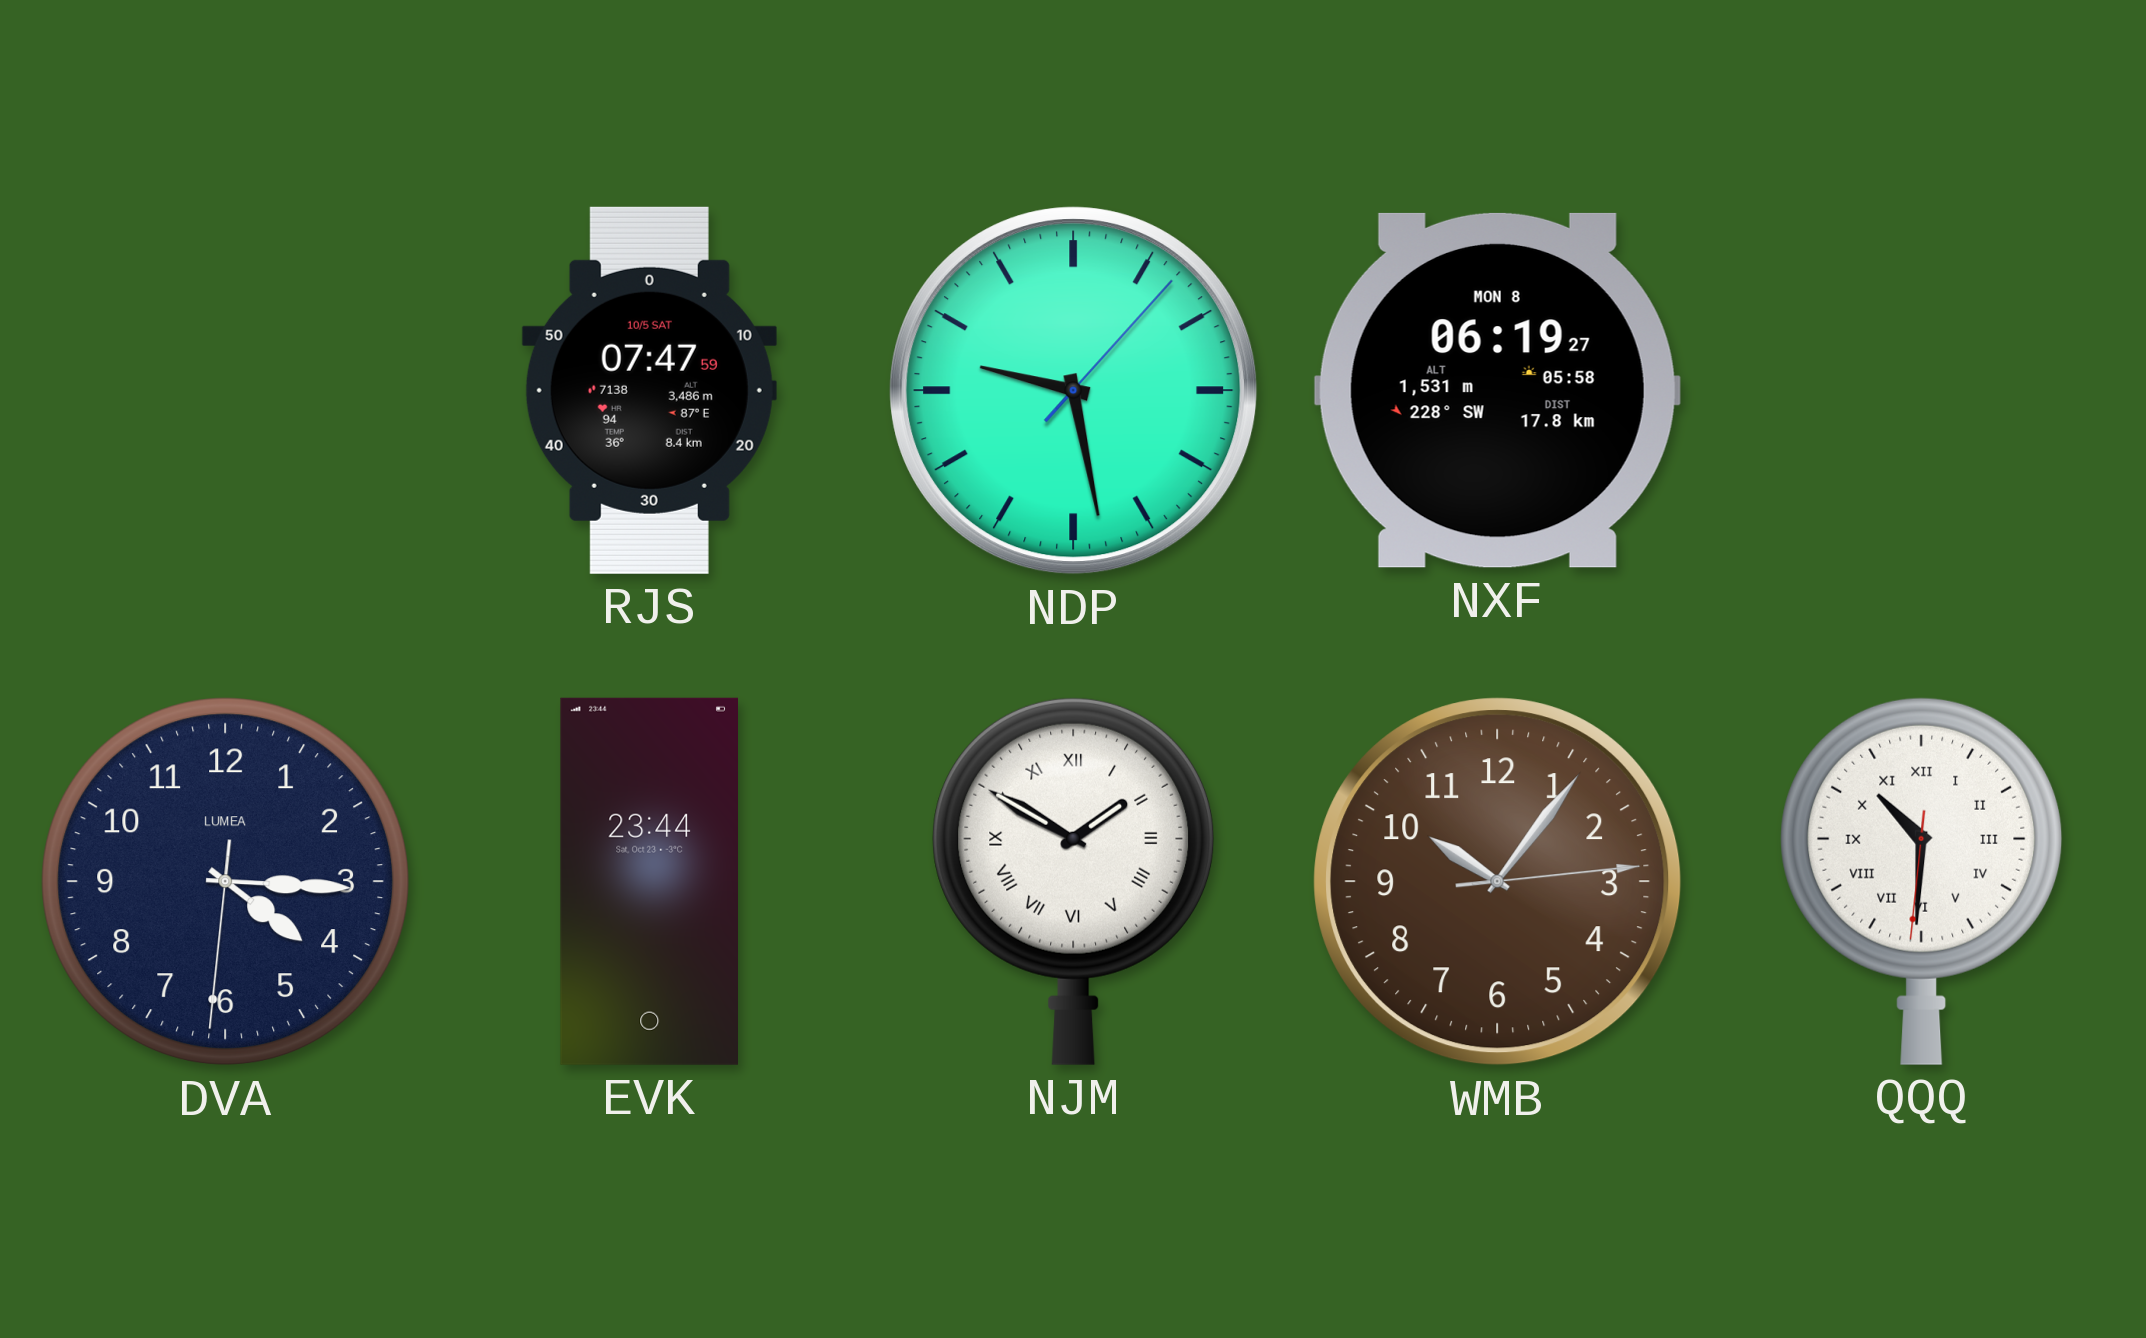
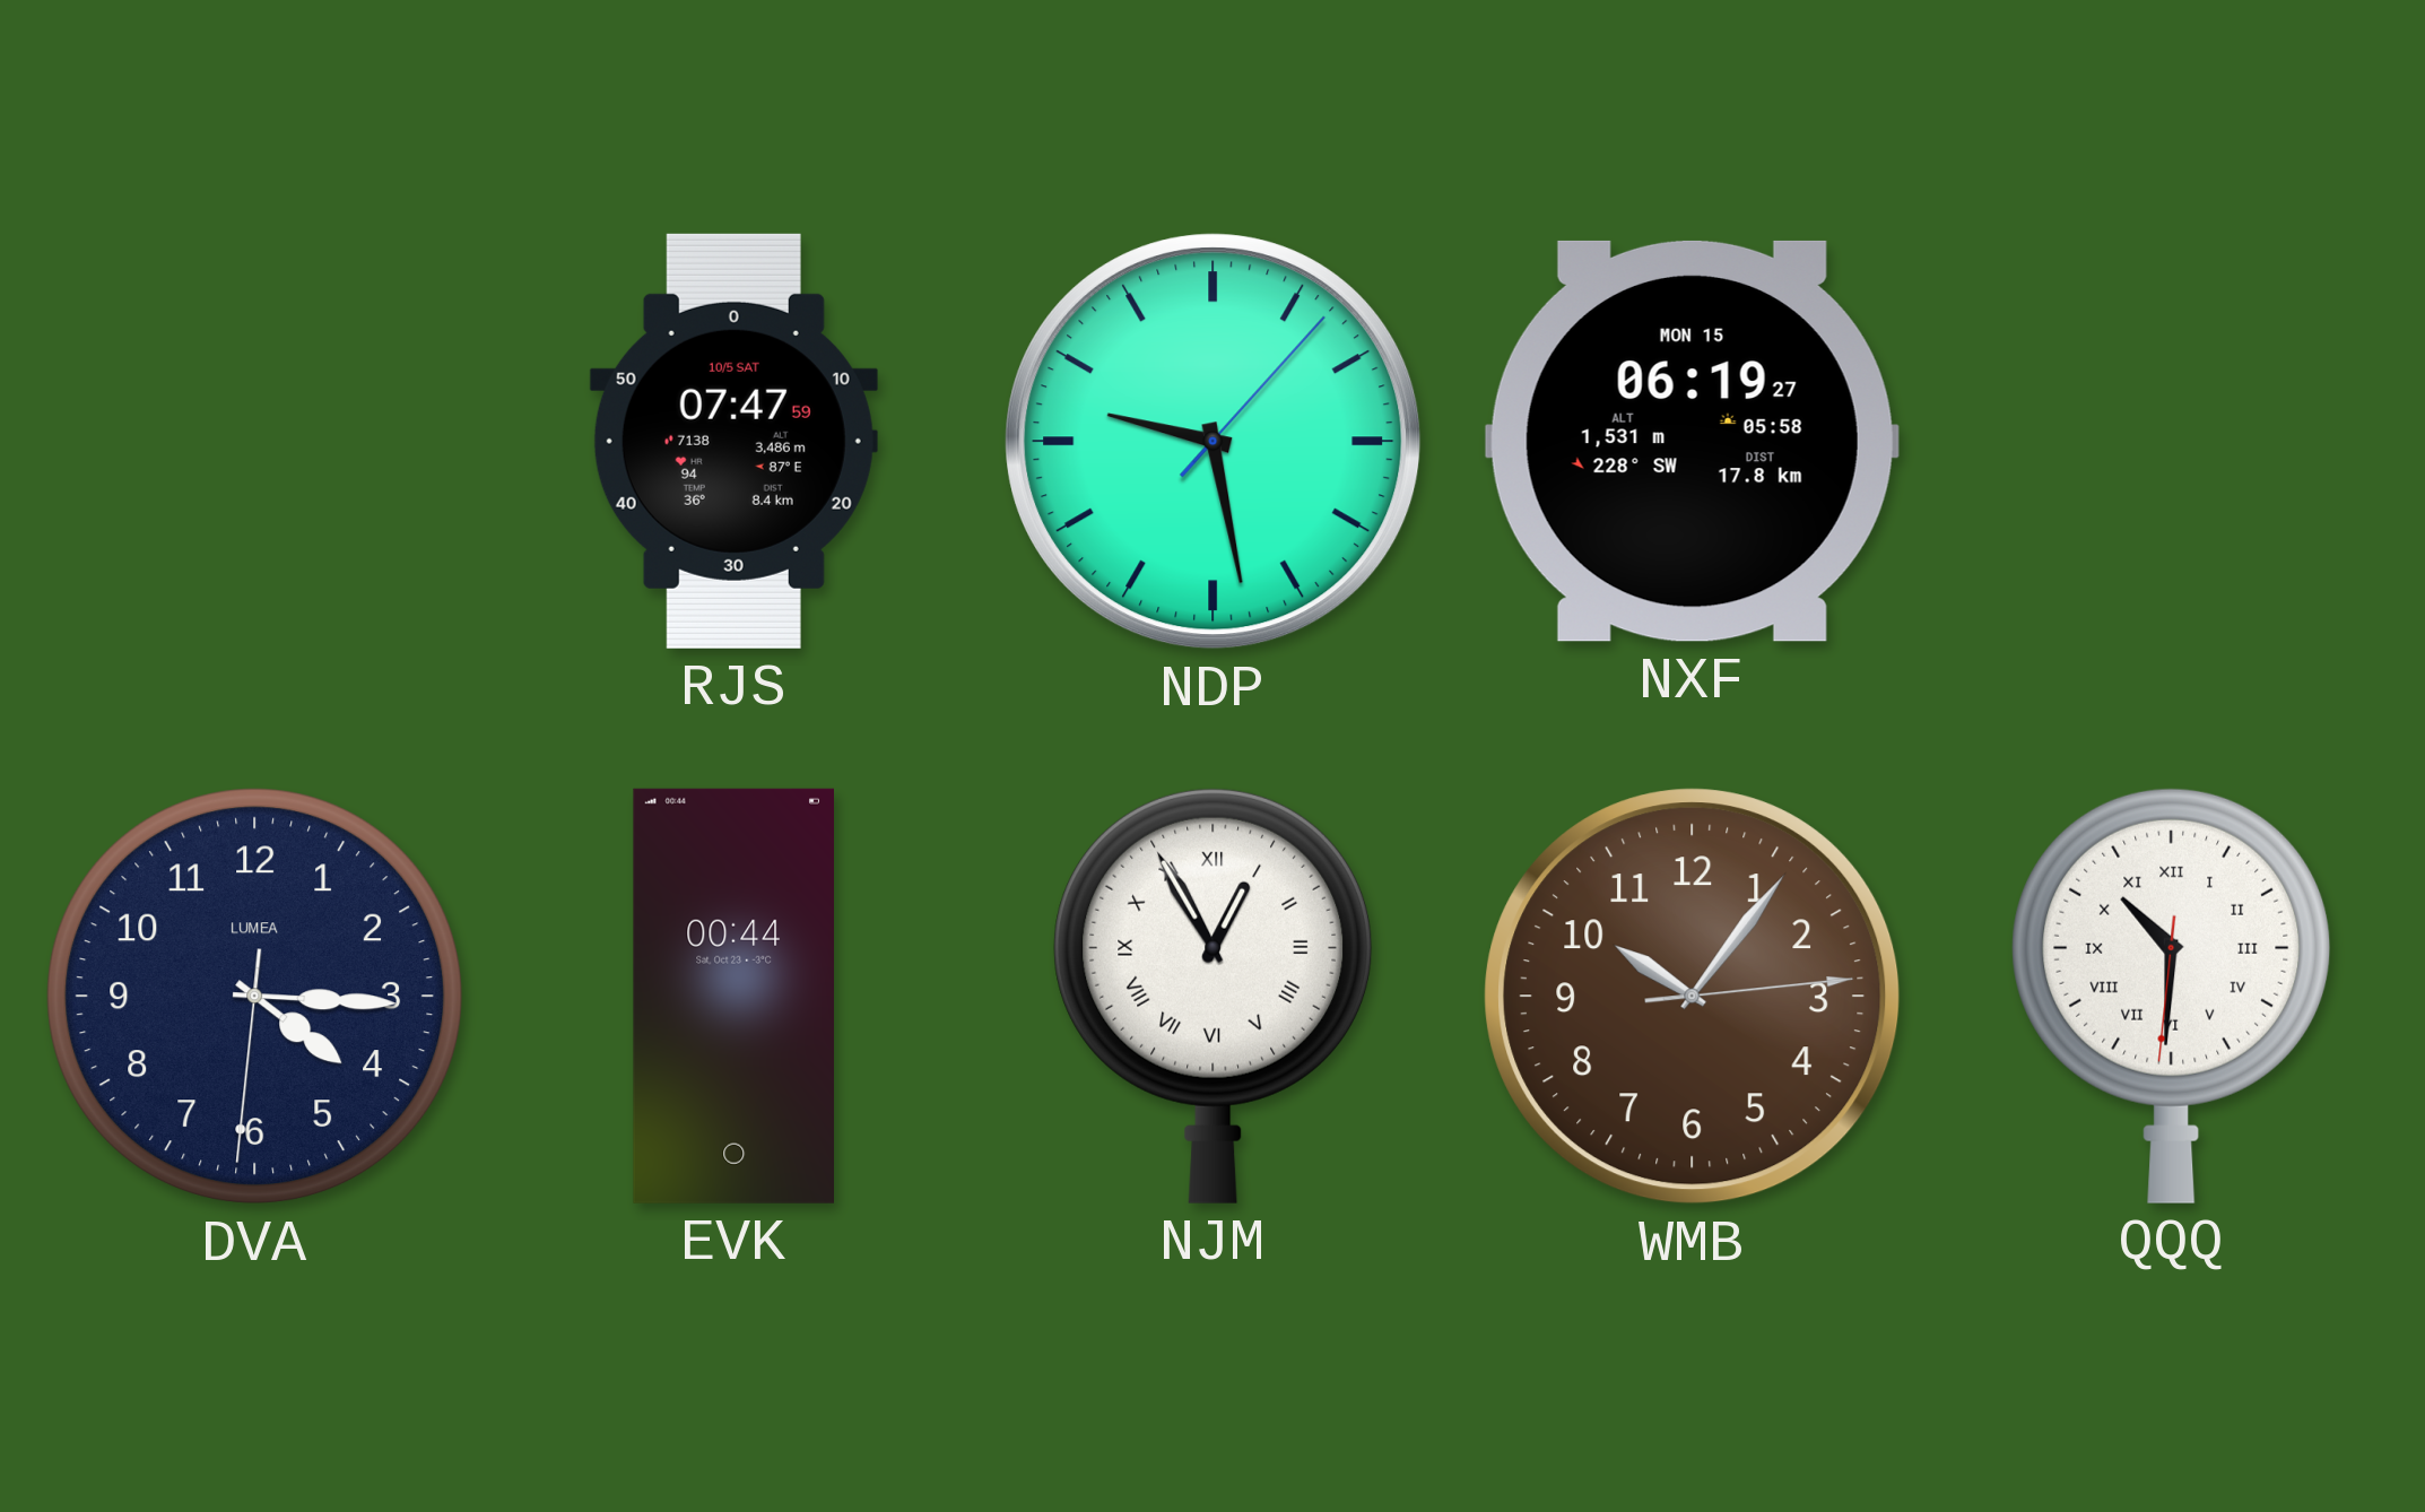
NXF date: MON 8 -> MON 15 (1692, 441)
EVK: 23:44 -> 00:44 (733, 996)
NJM: 1:50 -> 12:55 (1214, 996)
